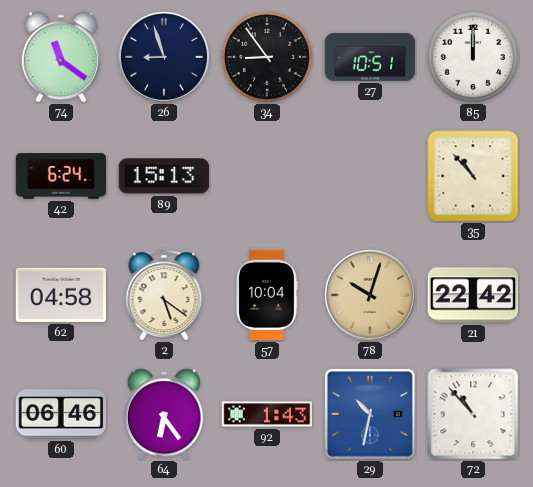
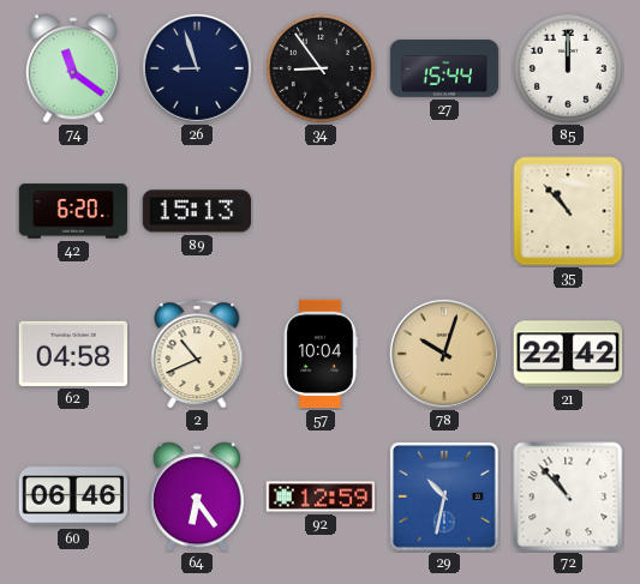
27: 10:51 -> 15:44 (444, 68)
42: 6:24 -> 6:20 (73, 211)
2: 5:21 -> 10:41 (197, 354)
92: 1:43 -> 12:59 (321, 496)
